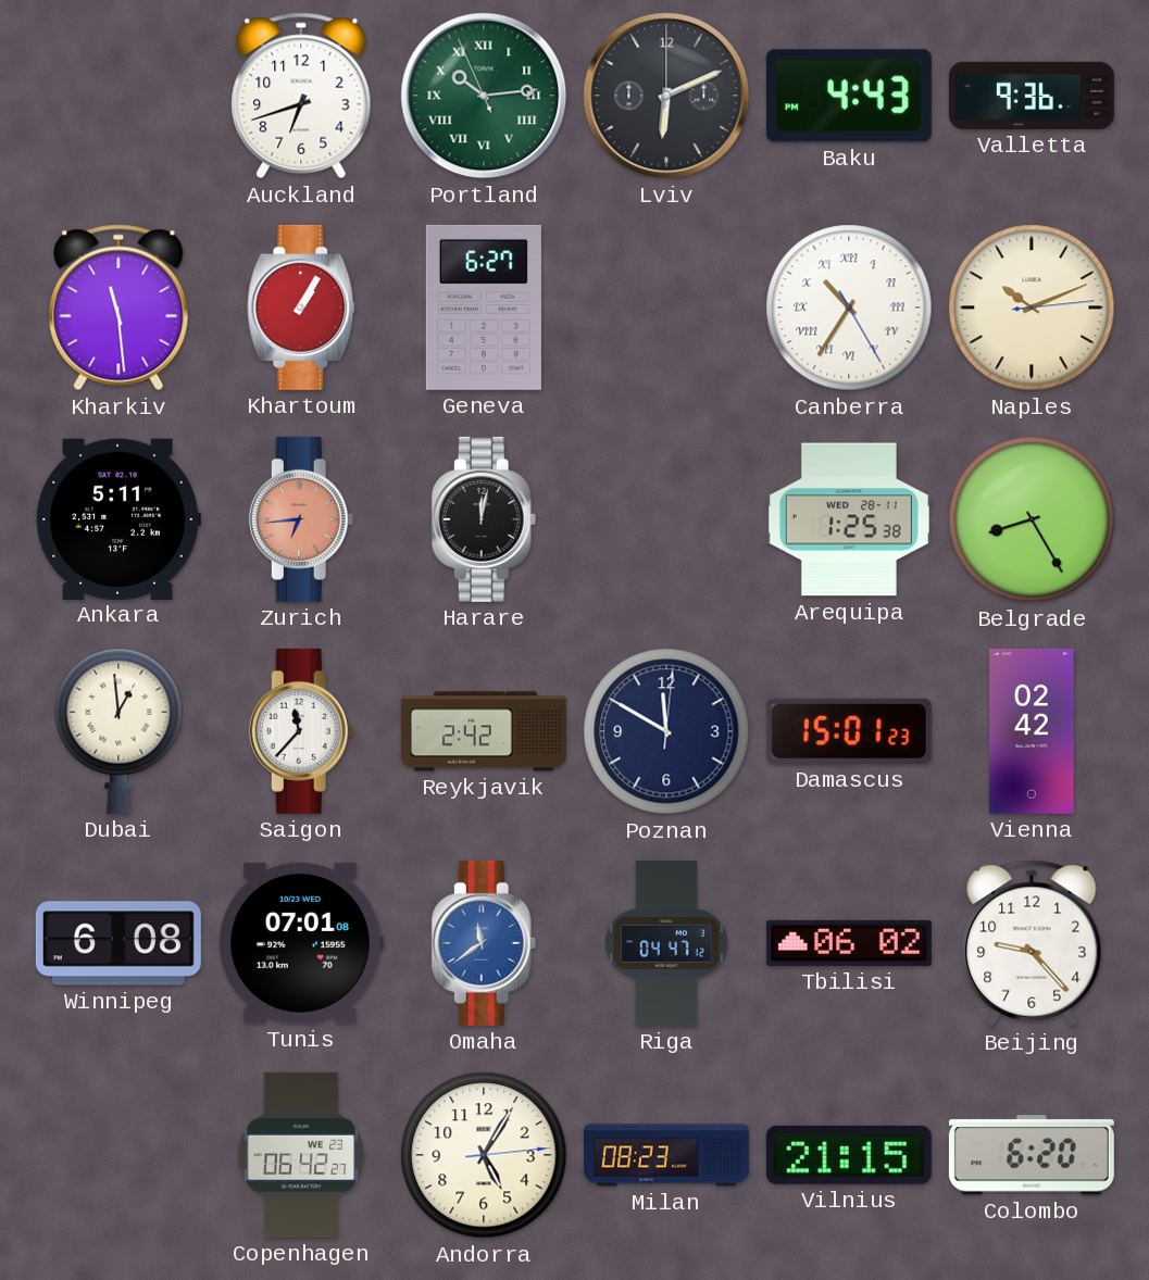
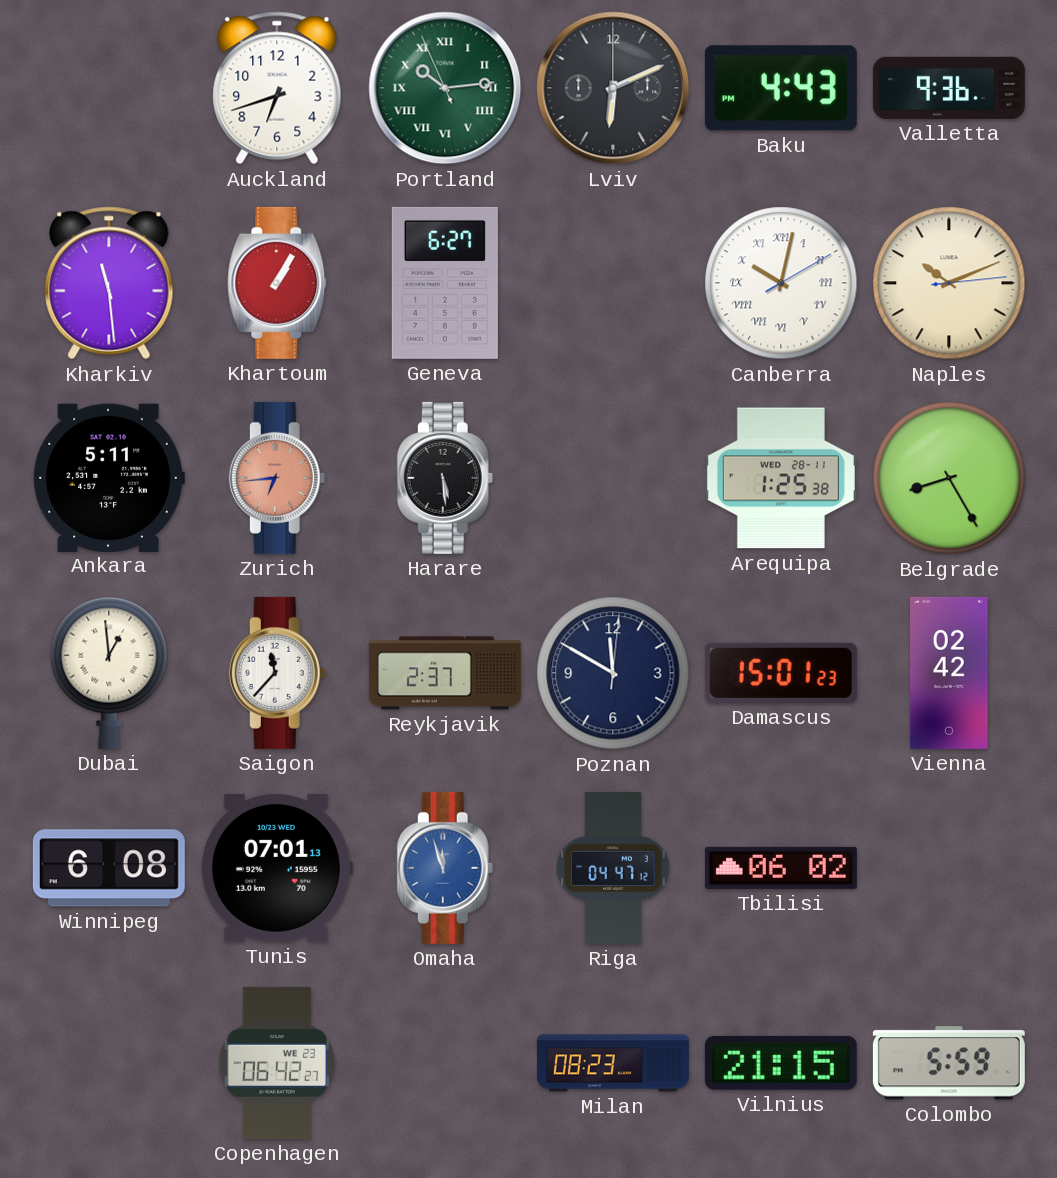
Canberra: 10:35 -> 10:02 (781, 283)
Harare: 12:02 -> 5:29 (445, 478)
Reykjavik: 2:42 -> 2:37 (445, 673)
Tunis: 07:01:08 -> 07:01:13 (276, 868)
Omaha: 11:39 -> 11:57 (445, 868)
Beijing: 9:23 -> none (1032, 943)
Andorra: 5:05 -> none (484, 1155)
Colombo: 6:20 -> 5:59 (949, 1063)
